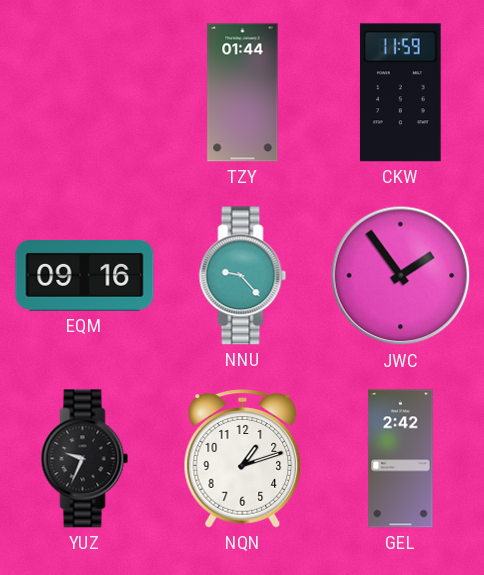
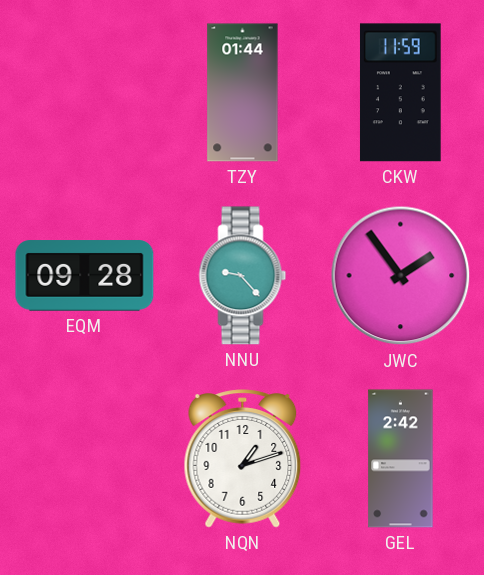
EQM: 09:16 -> 09:28 (85, 276)
YUZ: 9:34 -> none (85, 459)
